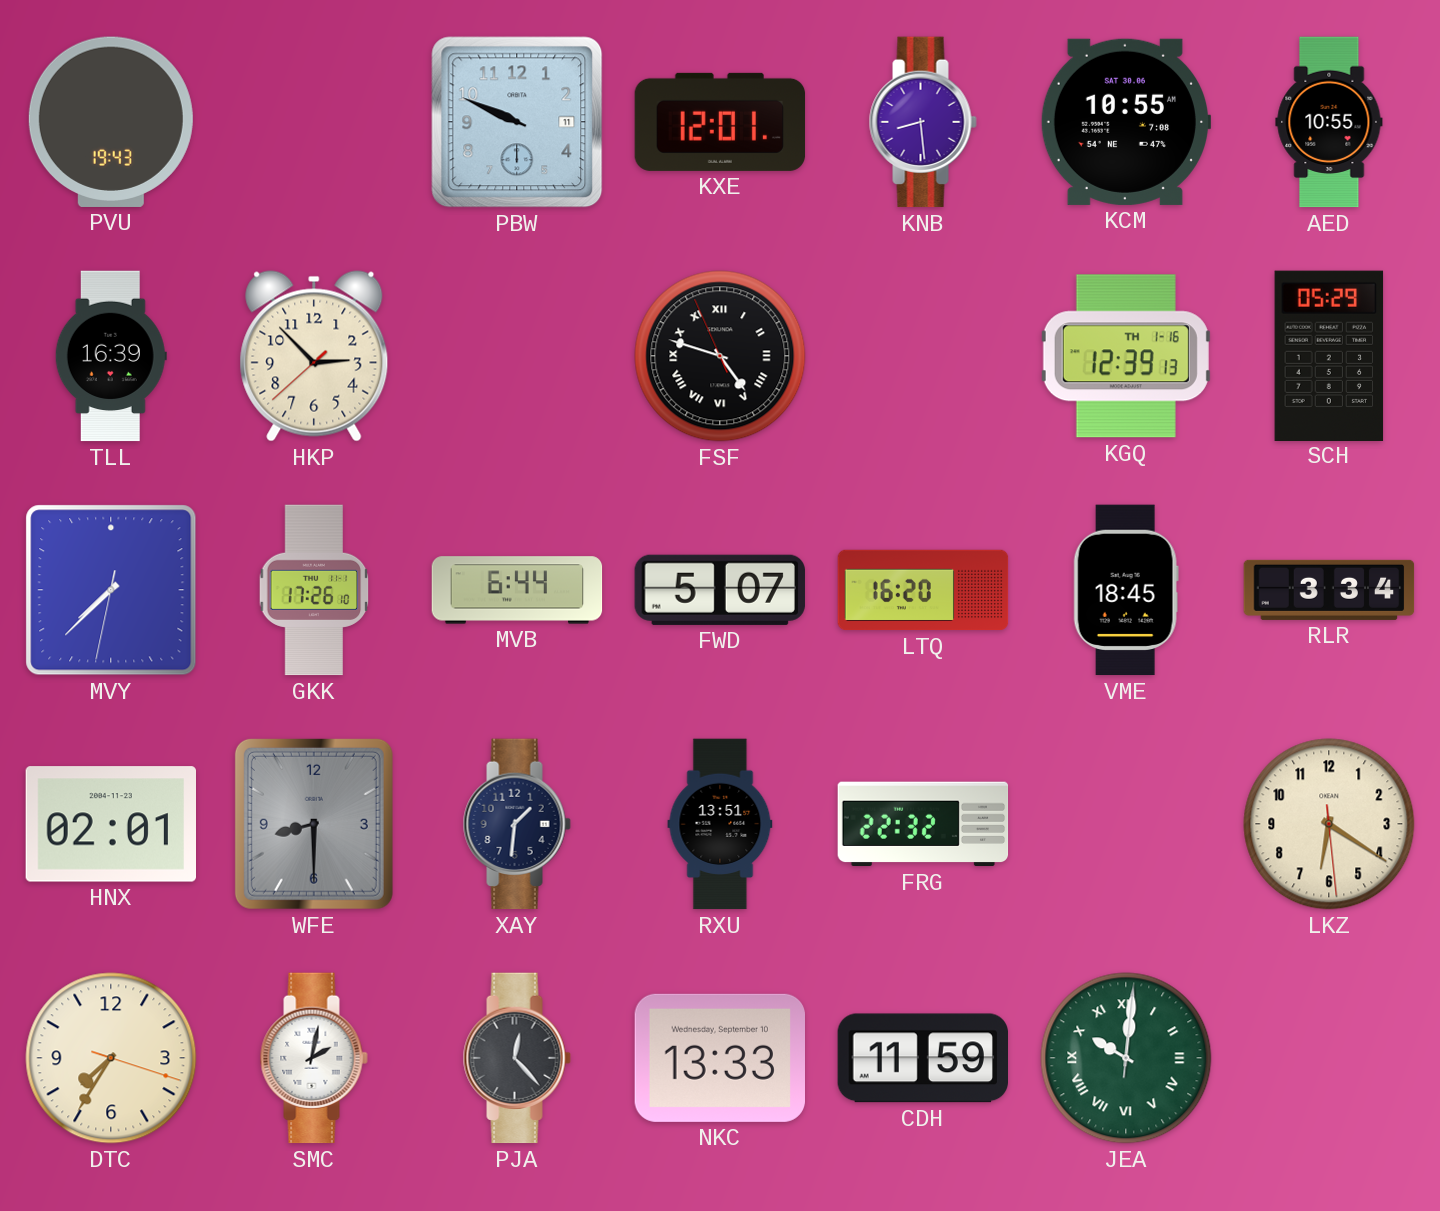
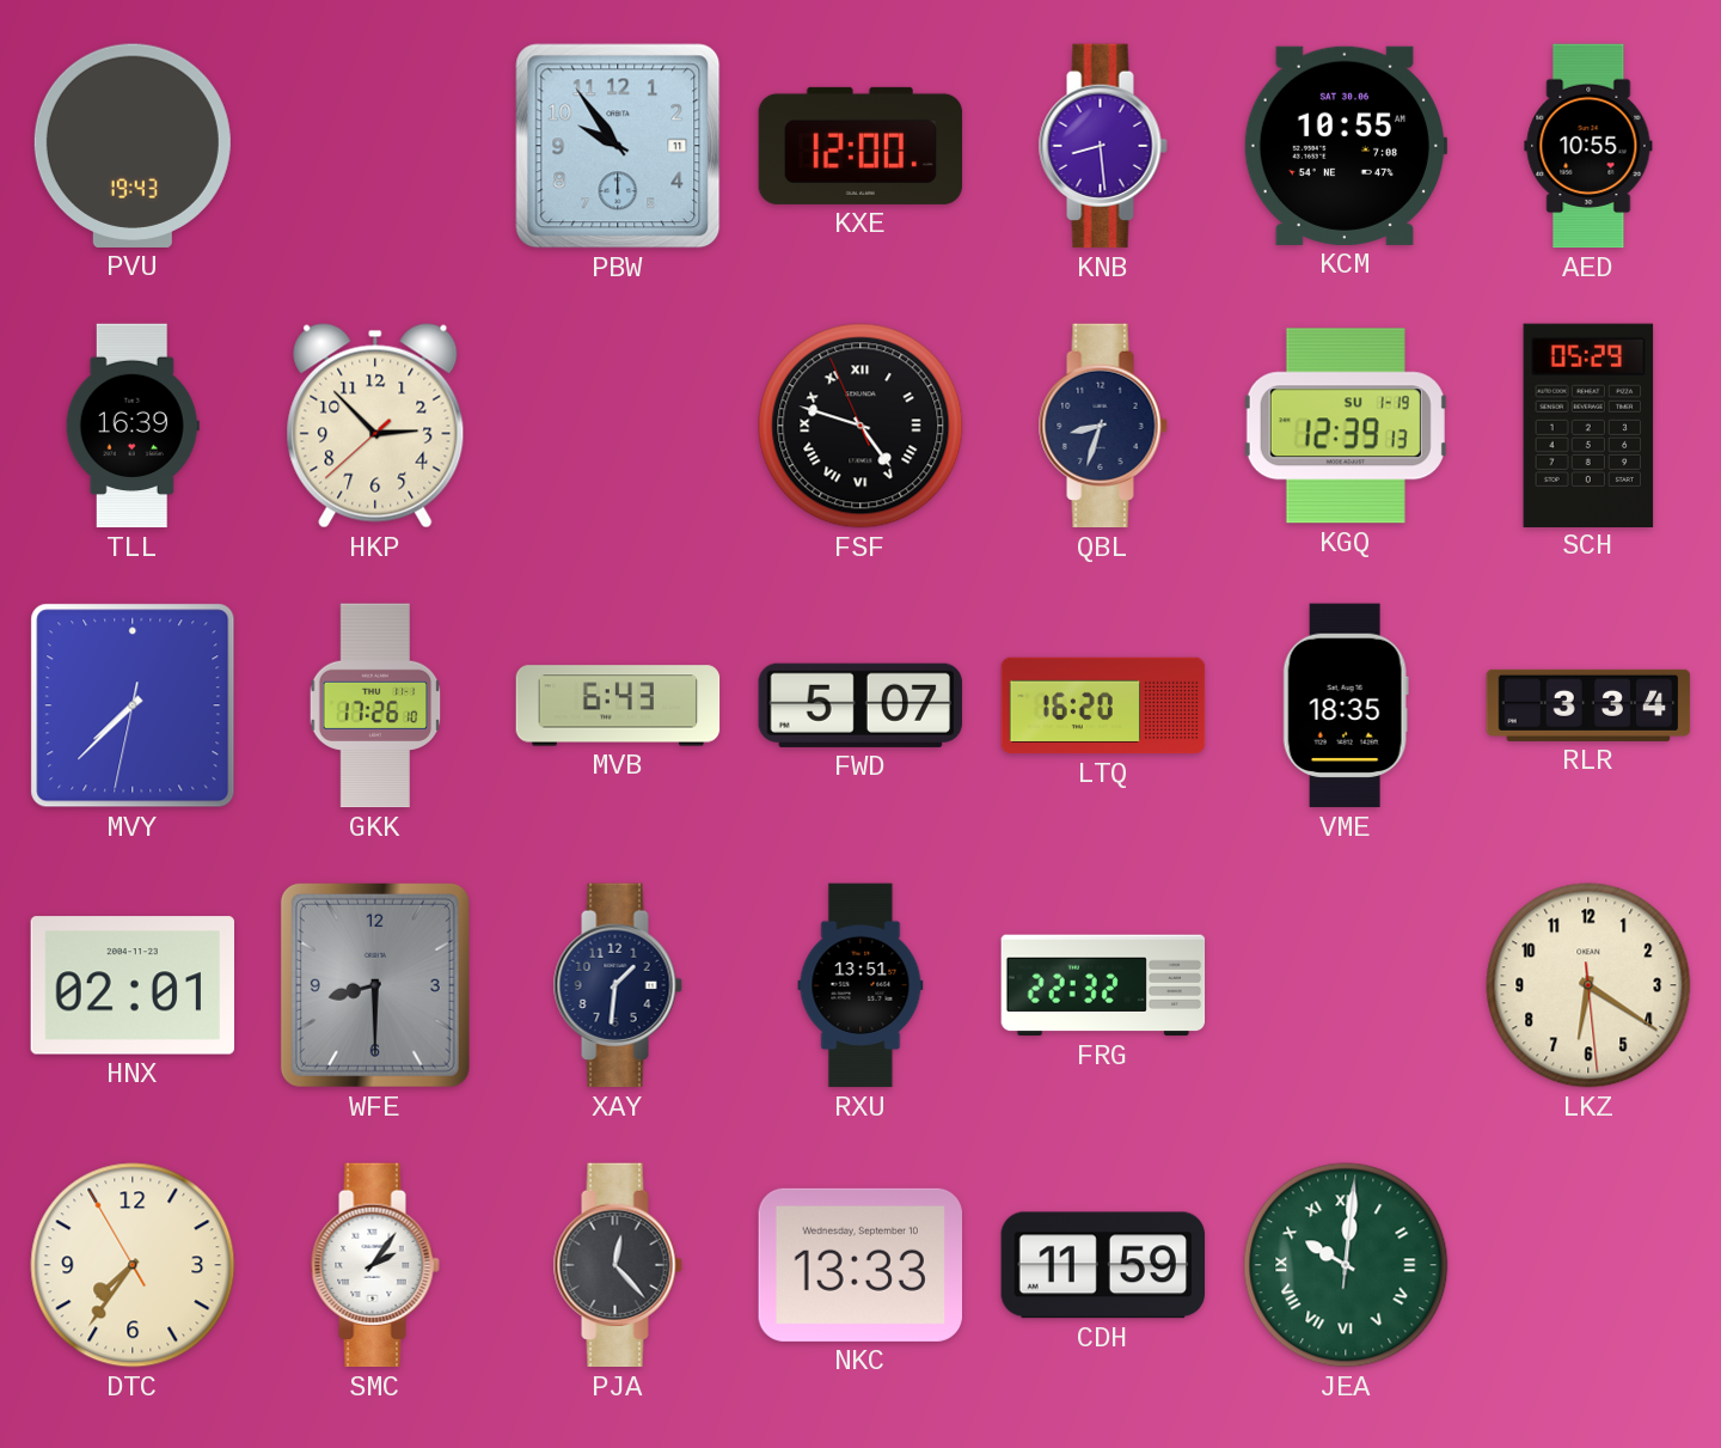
PBW: 9:49 -> 9:54 (618, 146)
KXE: 12:01 -> 12:00 (861, 146)
QBL: none -> 8:33 (1103, 426)
KGQ date: TH 1-16 -> SU 1-19 (1346, 426)
MVB: 6:44 -> 6:43 (618, 705)
VME: 18:45 -> 18:35 (1346, 705)
DTC: 7:35:18 -> 7:35:55 (133, 1265)
SMC: 2:02 -> 2:06 (375, 1265)
